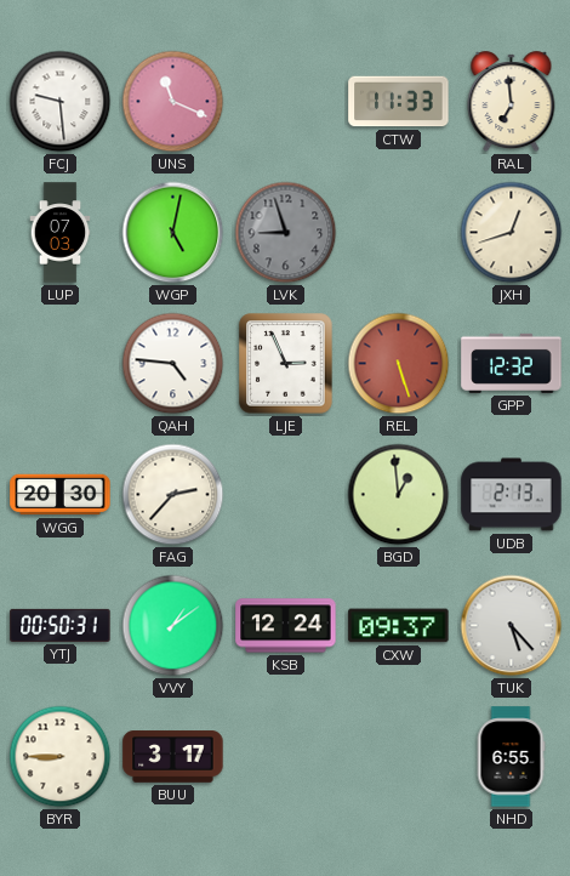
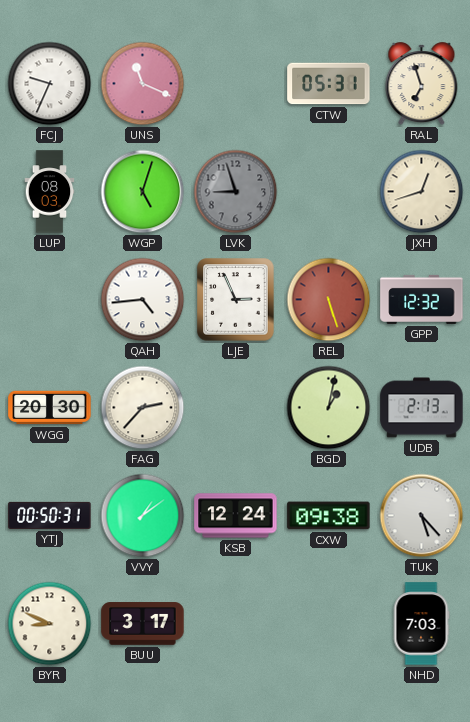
FCJ: 9:29 -> 9:34 (50, 84)
CTW: 11:33 -> 05:31 (329, 84)
RAL: 6:59 -> 6:57 (422, 84)
LUP: 07:03 -> 08:03 (50, 192)
WGP: 5:02 -> 5:03 (143, 192)
QAH: 4:46 -> 4:44 (143, 300)
BGD: 12:59 -> 1:02 (329, 408)
CXW: 09:37 -> 09:38 (329, 516)
BYR: 8:45 -> 8:49 (50, 624)
NHD: 6:55 -> 7:03 (421, 624)
